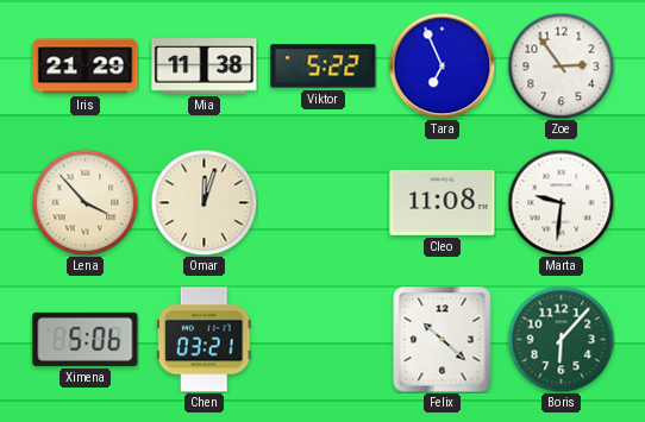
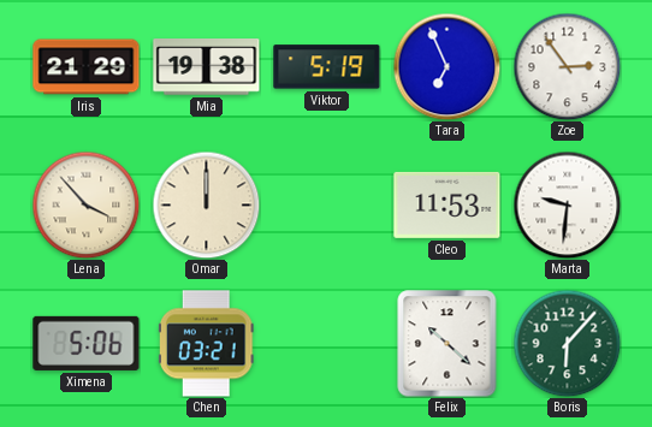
Mia: 11:38 -> 19:38 (207, 67)
Viktor: 5:22 -> 5:19 (327, 67)
Omar: 12:03 -> 12:00 (206, 204)
Cleo: 11:08 -> 11:53 (447, 204)
